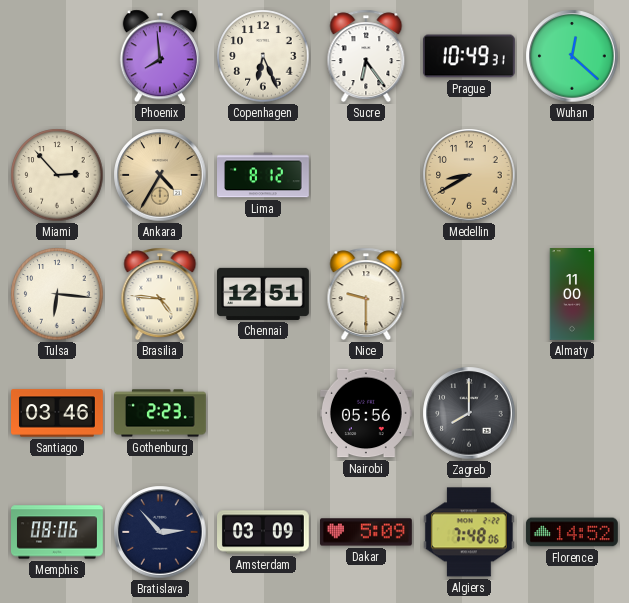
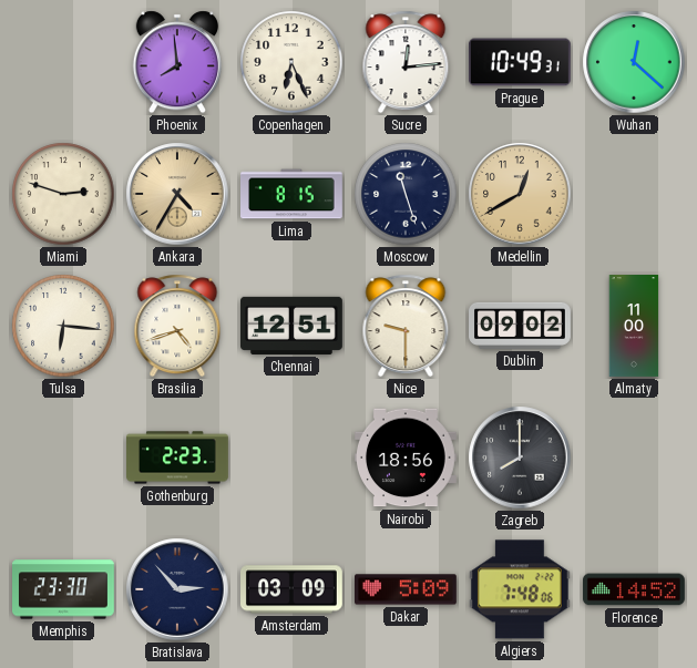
Sucre: 6:24 -> 12:14 (406, 62)
Miami: 2:53 -> 2:48 (63, 194)
Lima: 8:12 -> 8:15 (293, 194)
Moscow: none -> 11:27 (406, 194)
Medellin: 8:40 -> 12:40 (520, 194)
Brasilia: 4:46 -> 4:42 (177, 326)
Dublin: none -> 09:02 (521, 326)
Santiago: 03:46 -> none (58, 413)
Nairobi: 05:56 -> 18:56 (406, 458)
Memphis: 08:06 -> 23:30 (64, 589)
